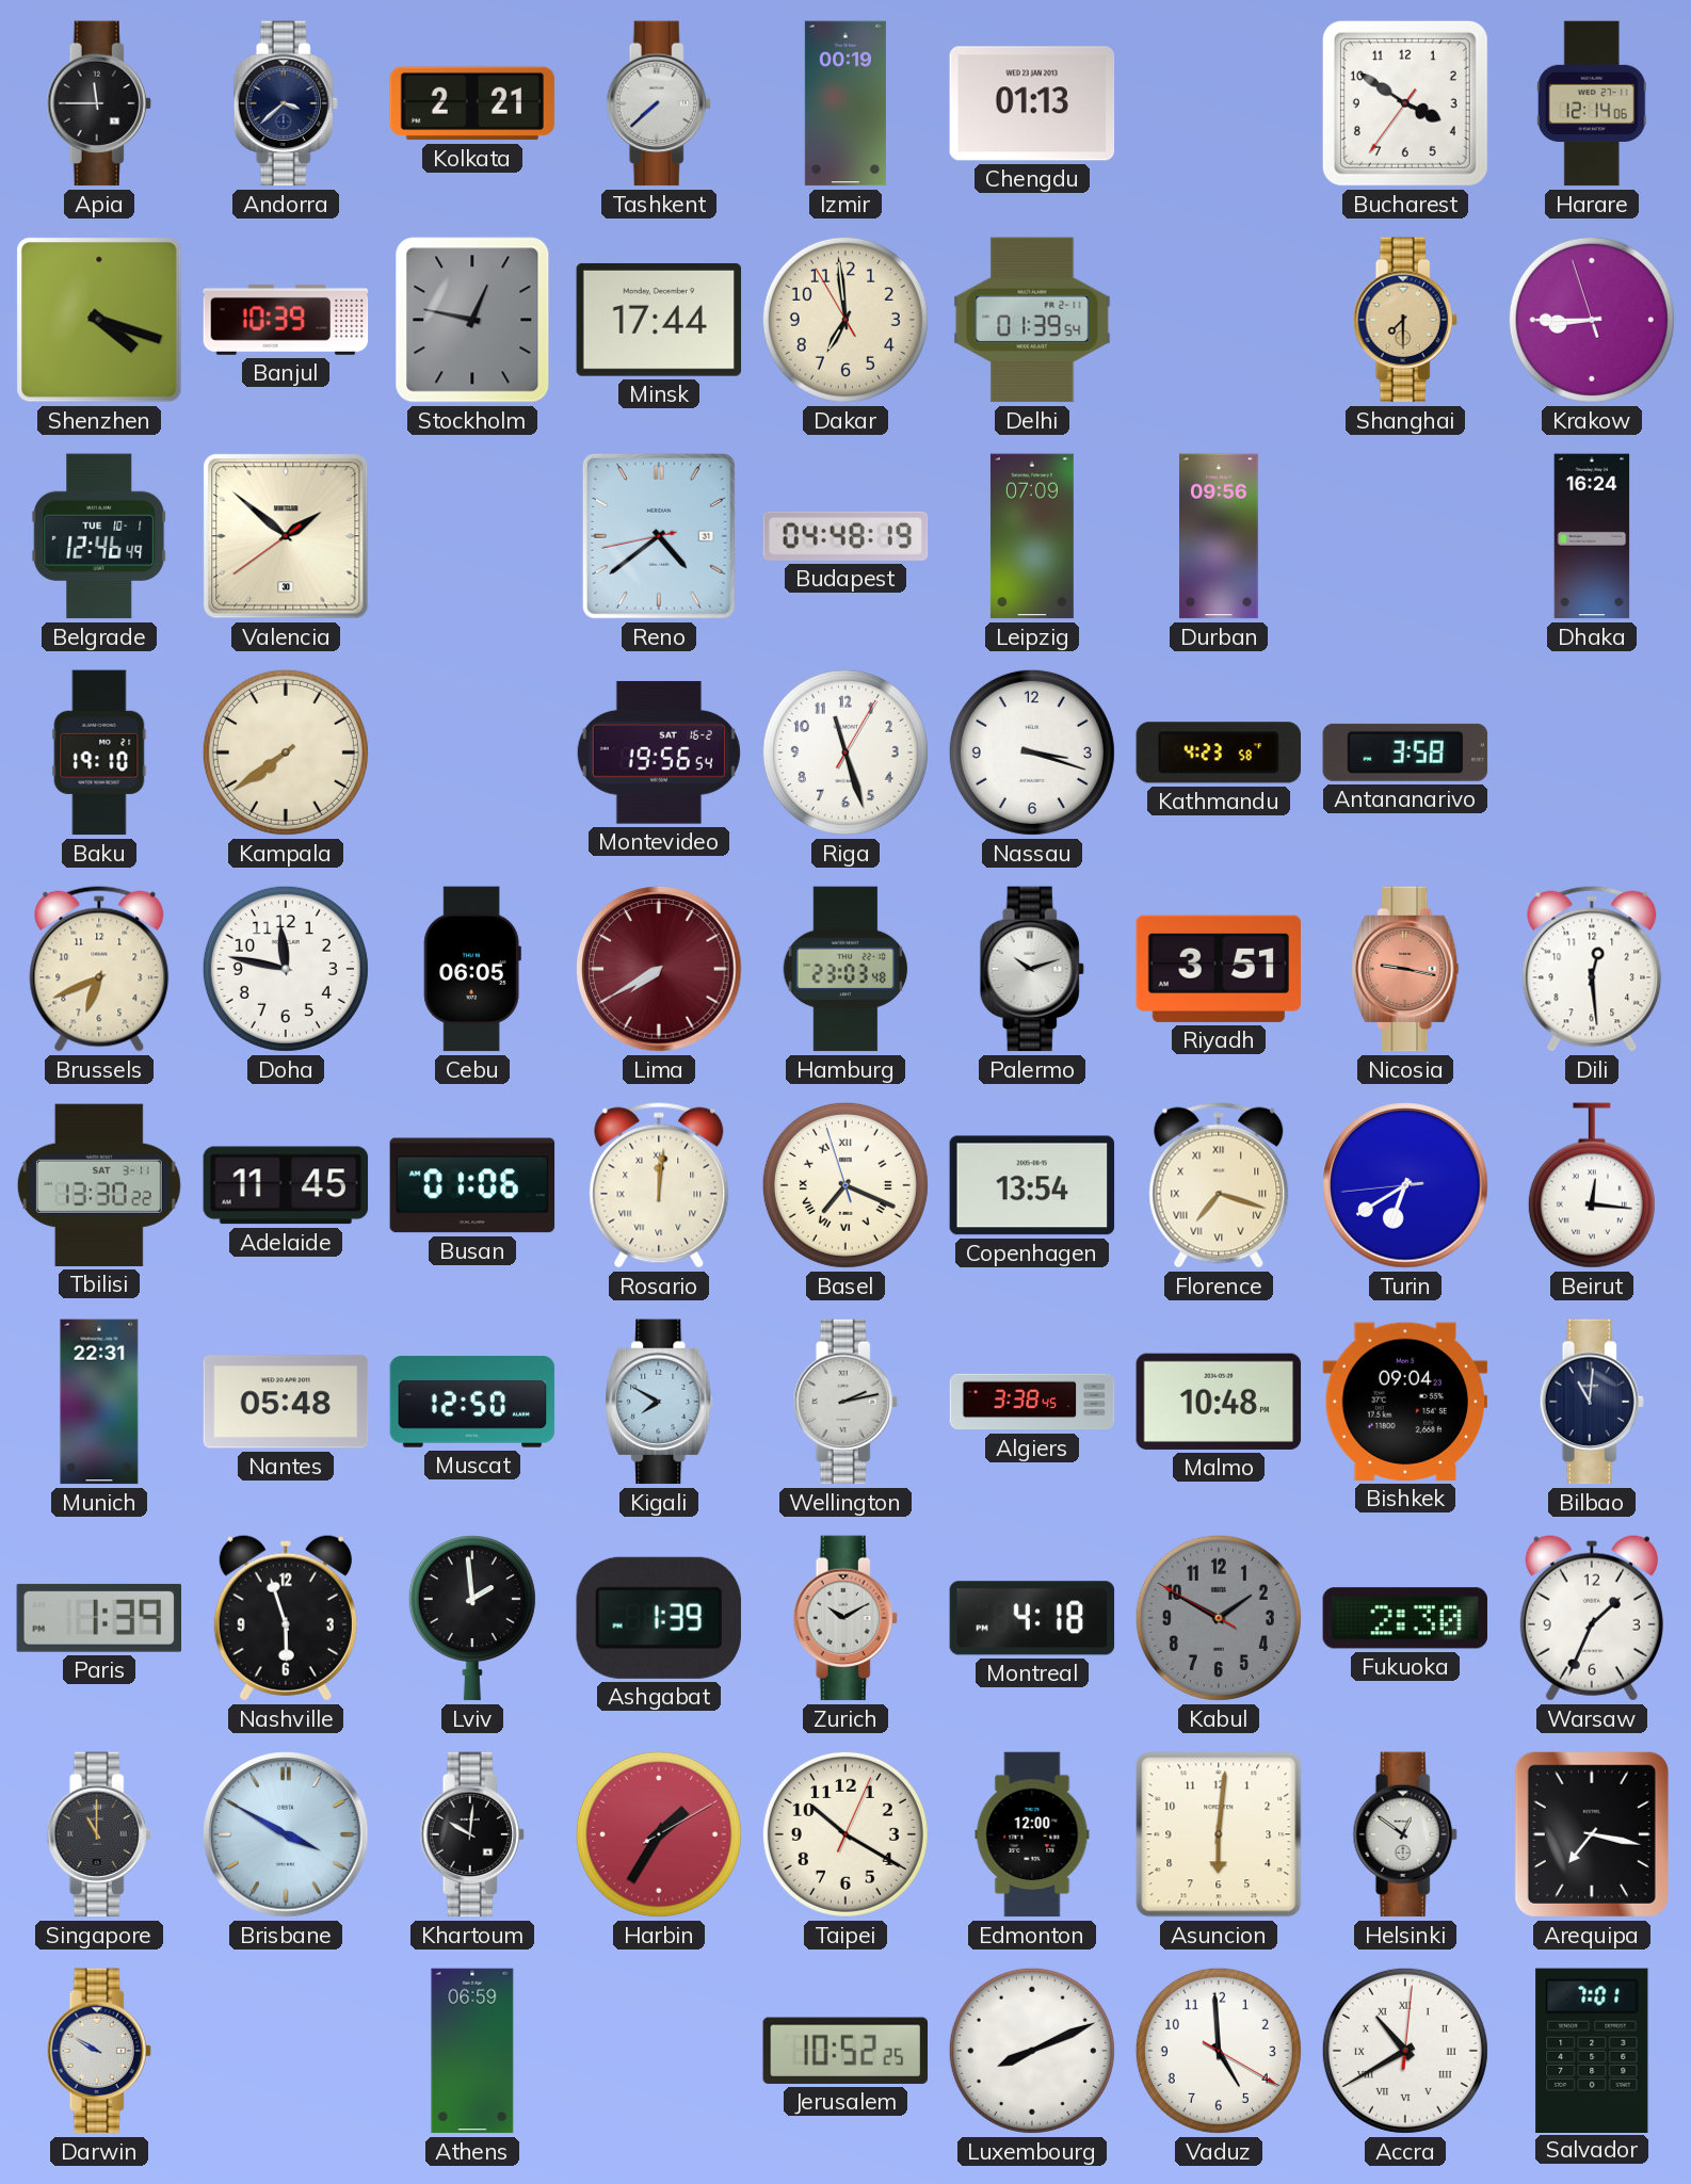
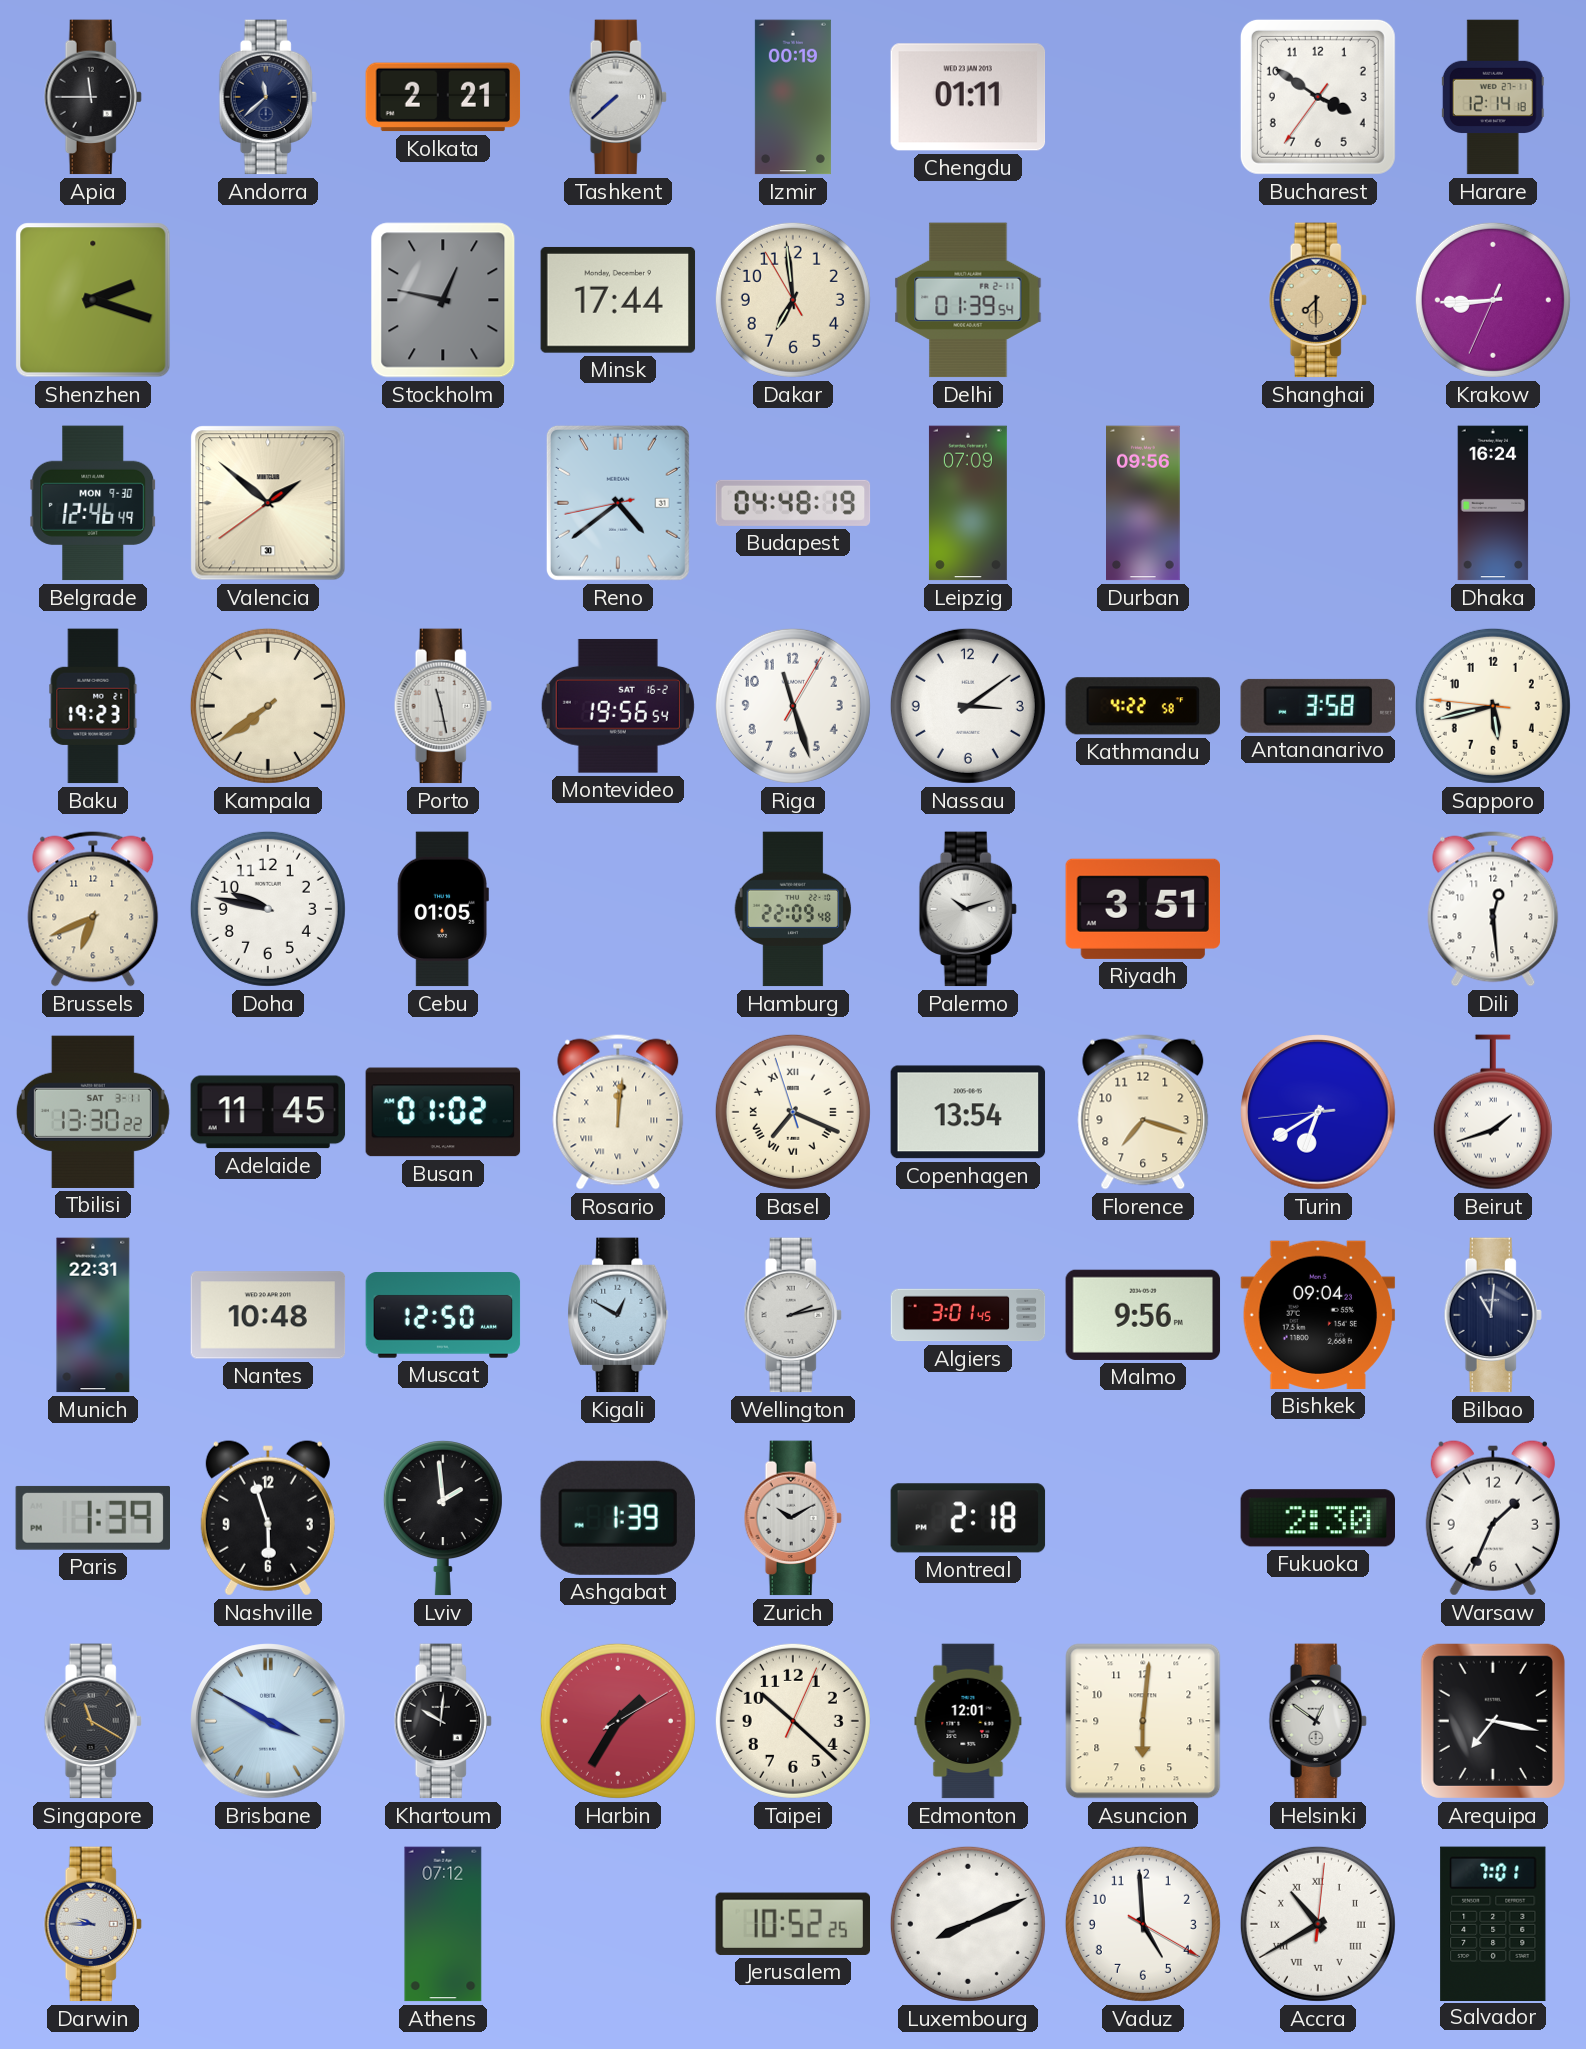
Andorra: 3:38 -> 11:38 (268, 97)
Chengdu: 01:13 -> 01:11 (968, 97)
Harare: 12:14:06 -> 12:14:18 (1493, 97)
Shenzhen: 4:18 -> 2:18 (93, 300)
Banjul: 10:39 -> none (286, 320)
Krakow: 8:44:57 -> 8:44:34 (1493, 300)
Belgrade date: TUE 10-1 -> MON 9-30 (93, 503)
Baku: 19:10 -> 19:23 (93, 706)
Porto: none -> 11:28 (443, 706)
Nassau: 3:18 -> 3:09 (968, 706)
Kathmandu: 4:23 -> 4:22 (1142, 706)
Sapporo: none -> 5:42 (1493, 706)
Doha: 11:47 -> 9:47 (268, 909)
Cebu: 06:05 -> 01:05 (443, 909)
Lima: 7:40 -> none (659, 969)
Hamburg: 23:03 -> 22:09 (793, 909)
Nicosia: 9:17 -> none (1405, 969)
Busan: 01:06 -> 01:02 (443, 1112)
Florence numerals: Roman -> Arabic (1143, 1112)
Beirut: 12:16 -> 1:42 (1493, 1112)
Nantes: 05:48 -> 10:48 (268, 1315)
Kigali: 7:50 -> 12:50 (618, 1315)
Algiers: 3:38 -> 3:01 (968, 1315)
Malmo: 10:48 -> 9:56 (1143, 1315)
Montreal: 4:18 -> 2:18 (968, 1518)
Kabul: 1:49 -> none (1219, 1618)
Singapore: 11:00 -> 11:20 (93, 1721)
Taipei: 10:20 -> 10:22 (793, 1721)
Edmonton: 12:00 -> 12:01 (968, 1721)
Darwin: 9:50 -> 9:45 (93, 1924)
Athens: 06:59 -> 07:12 (443, 1924)
